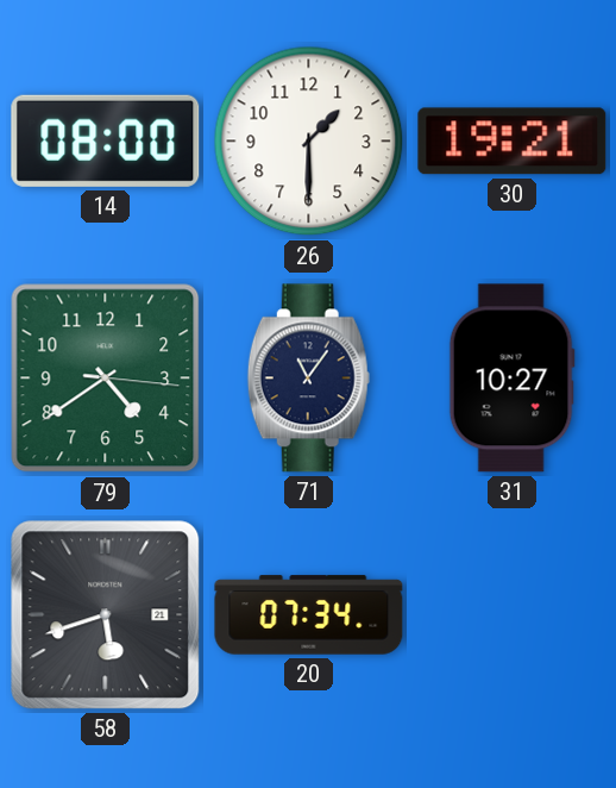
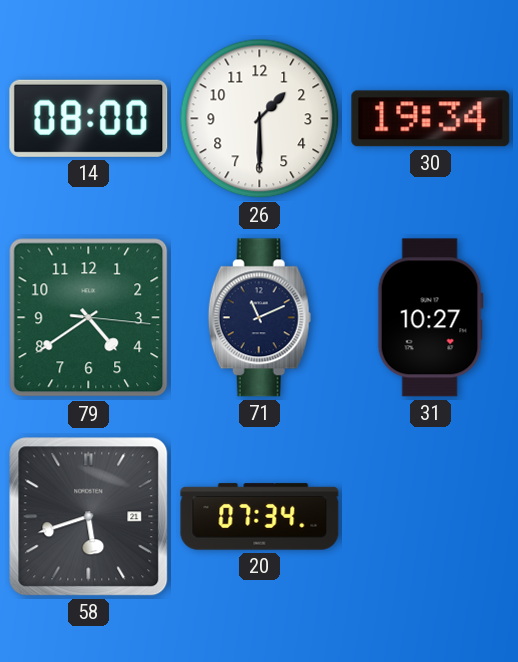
30: 19:21 -> 19:34 (431, 119)
71: 11:06 -> 11:11 (259, 318)
